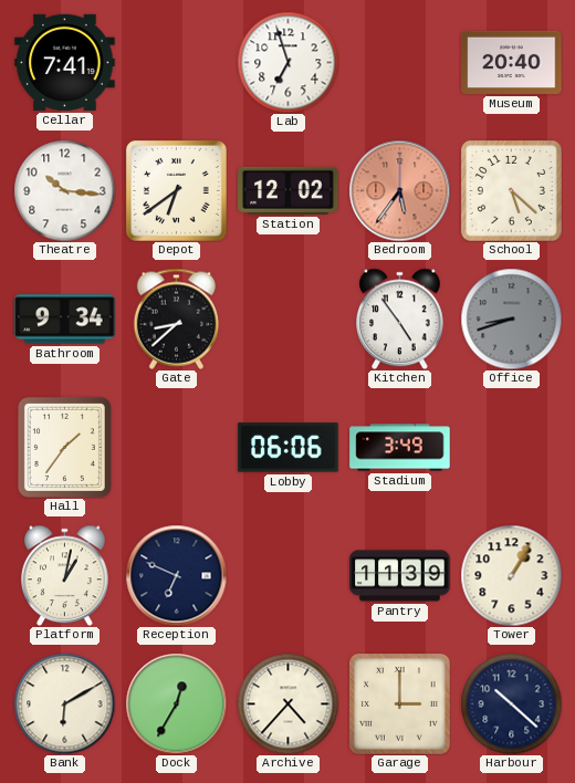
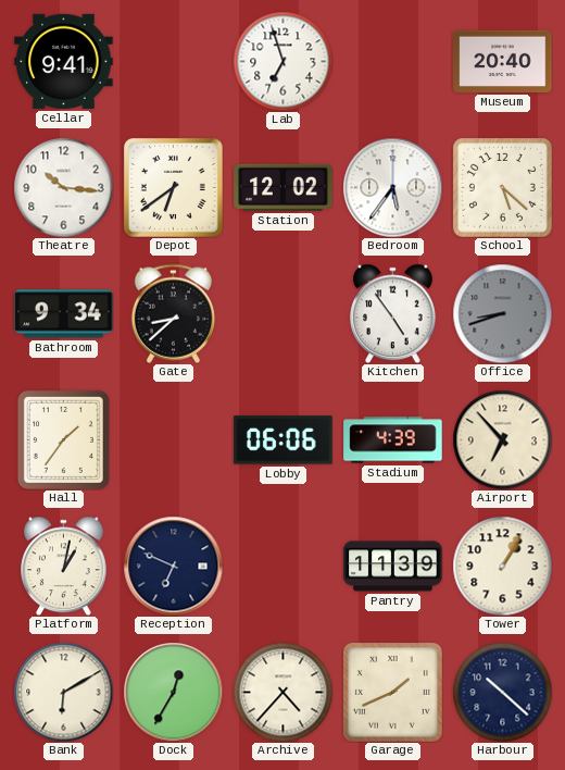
Cellar: 7:41 -> 9:41 (64, 61)
Bedroom dial: salmon -> white (392, 187)
Stadium: 3:49 -> 4:39 (393, 440)
Airport: none -> 6:53 (502, 439)
Garage: 3:00 -> 1:41 (392, 692)
